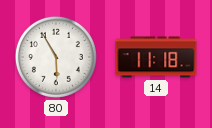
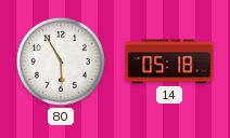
14: 11:18 -> 05:18 (169, 61)
